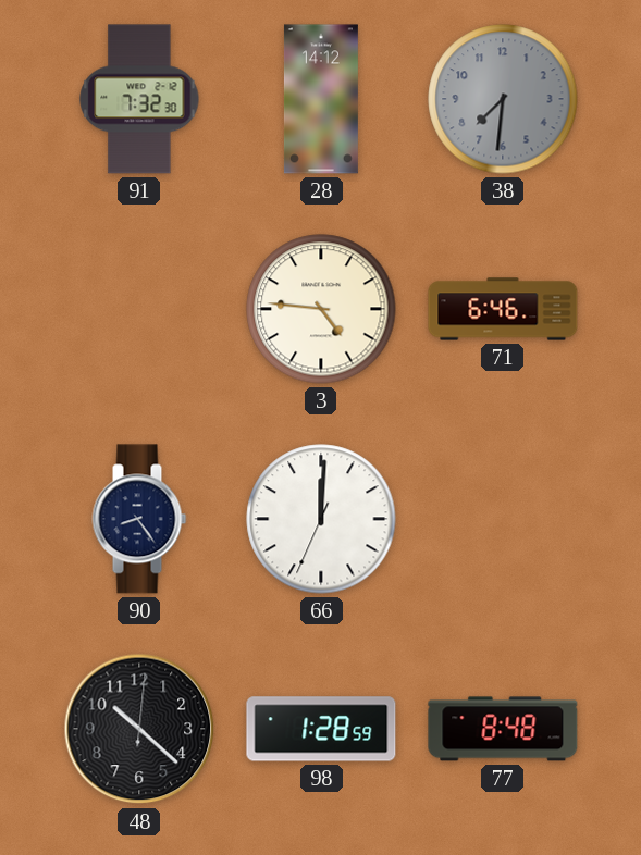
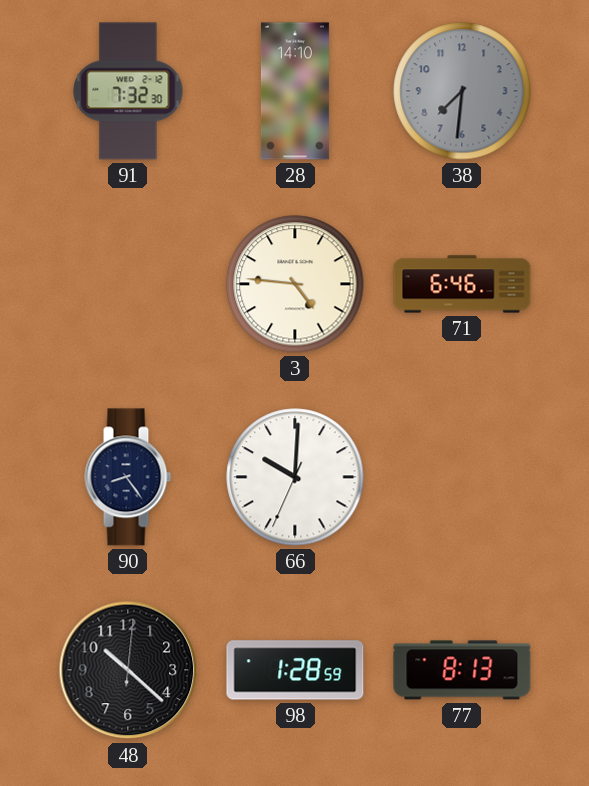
28: 14:12 -> 14:10 (295, 91)
66: 12:00 -> 10:00 (295, 477)
77: 8:48 -> 8:13 (462, 670)
